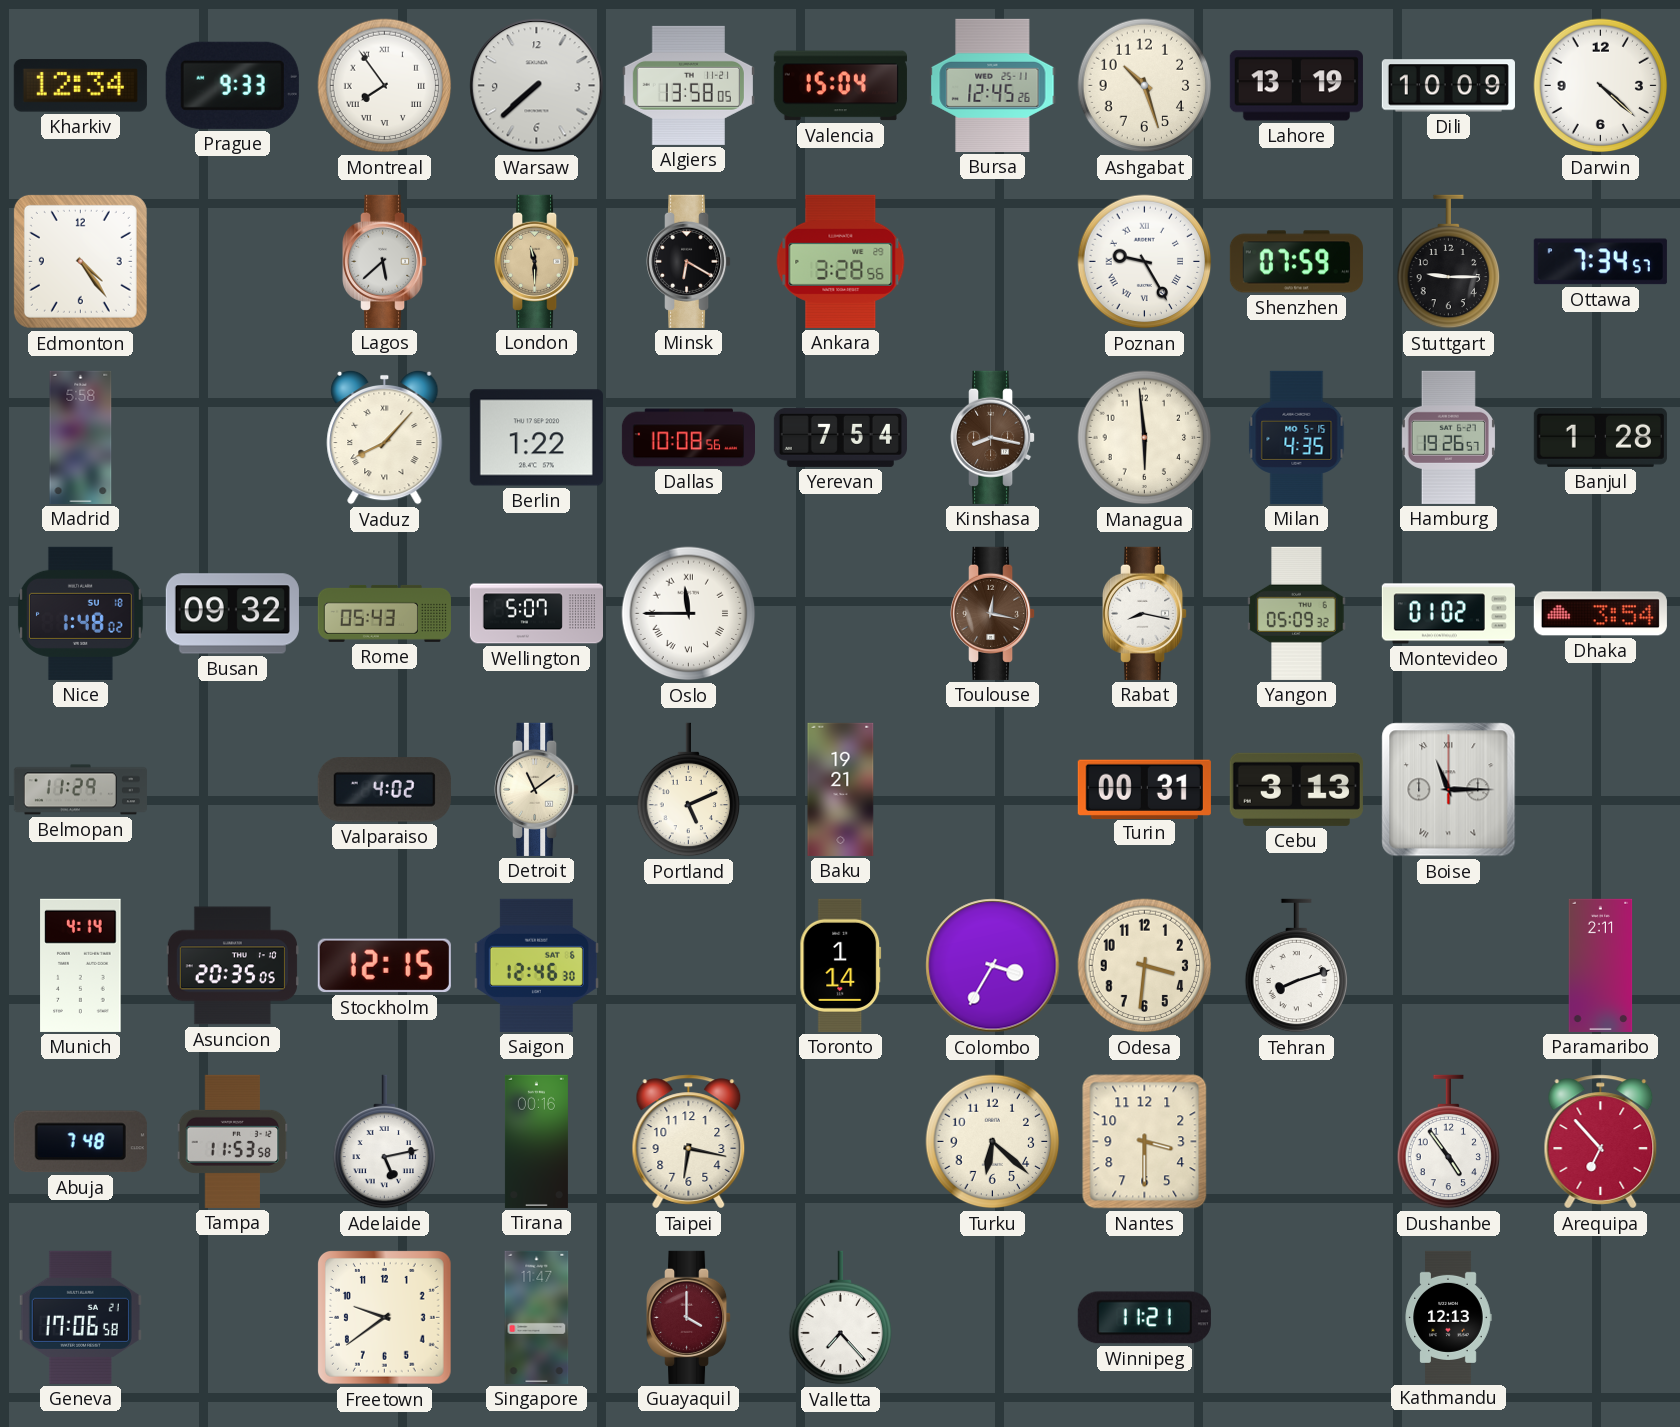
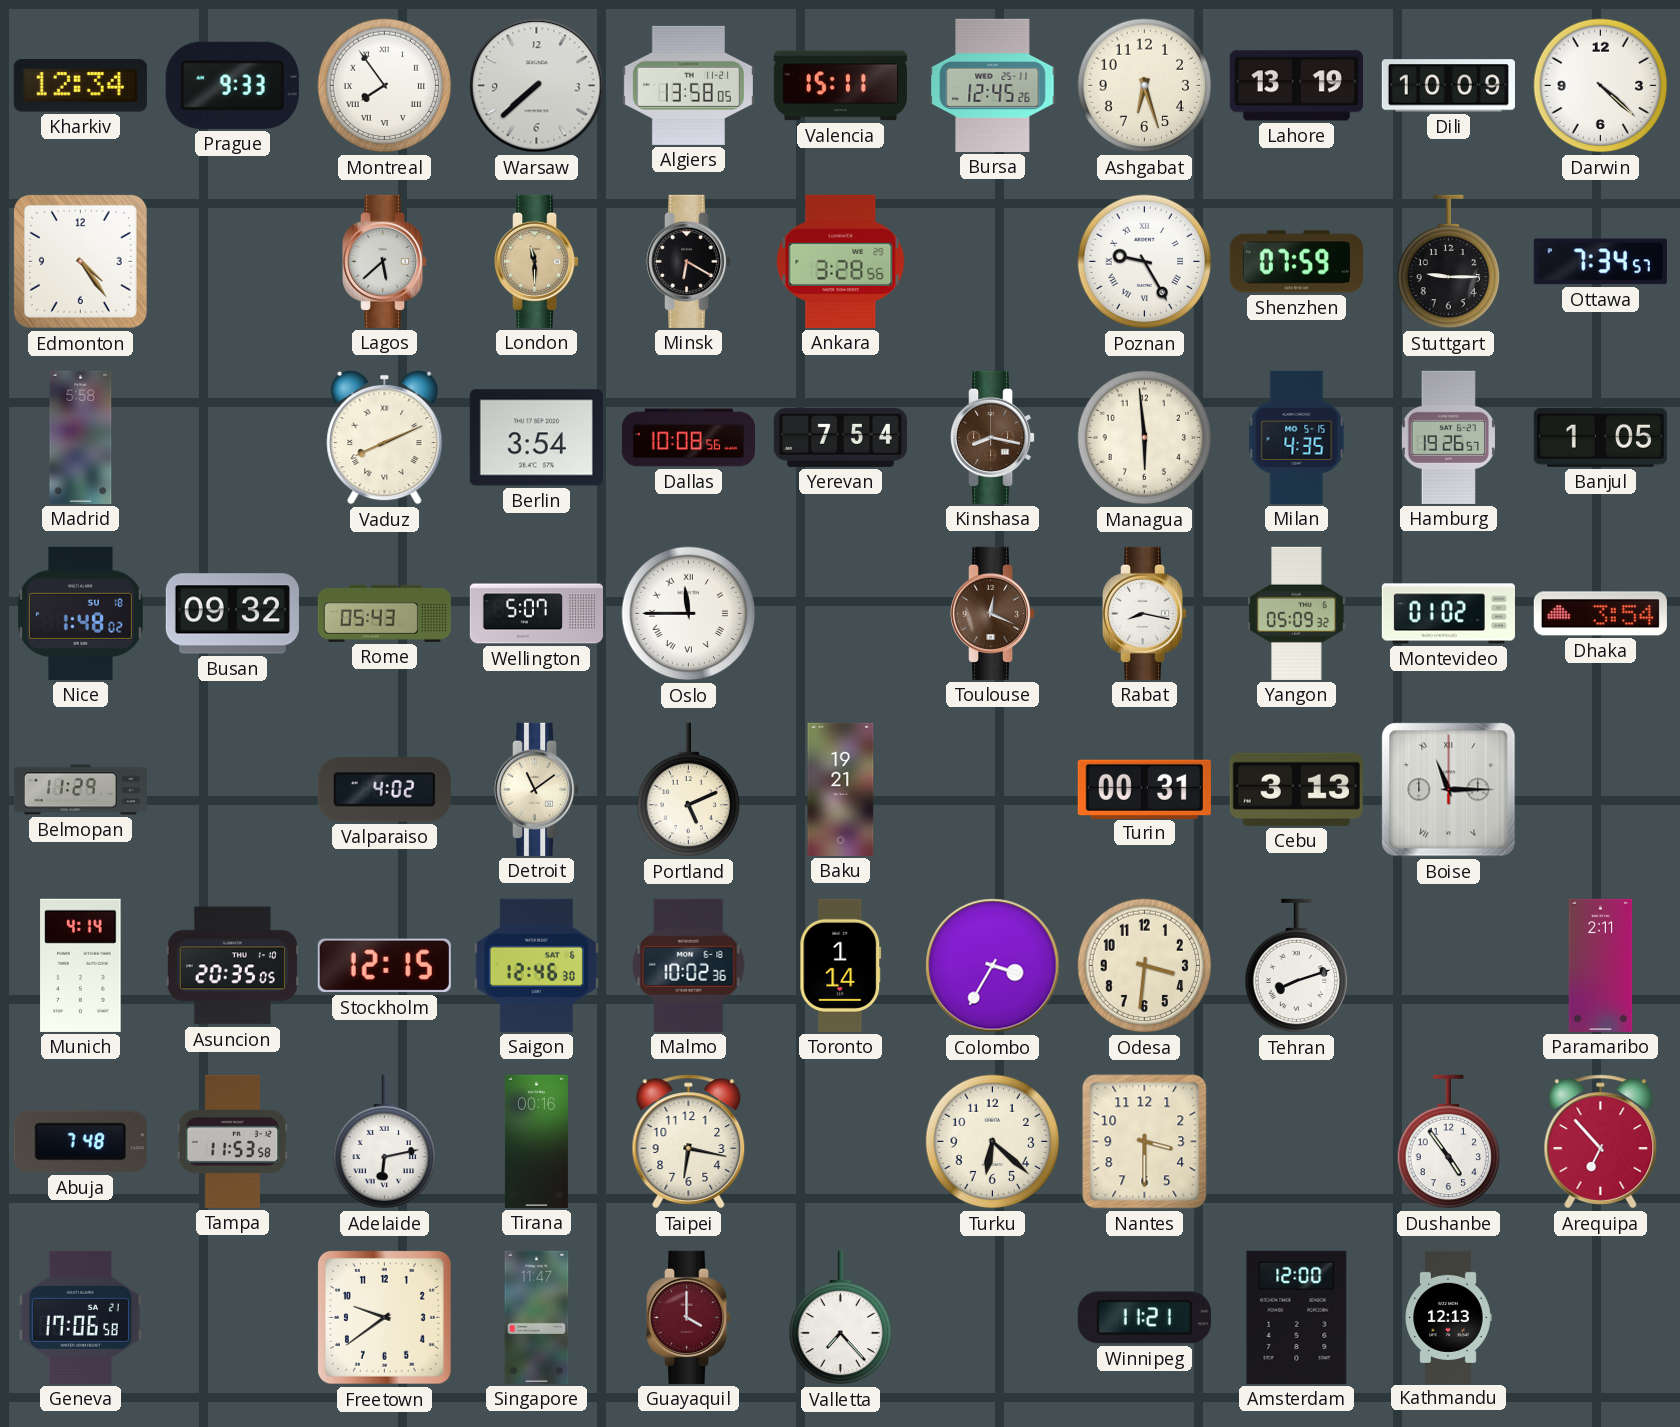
Valencia: 15:04 -> 15:11 (840, 86)
Ashgabat: 10:27 -> 6:27 (1145, 86)
Vaduz: 8:07 -> 8:11 (385, 437)
Berlin: 1:22 -> 3:54 (536, 438)
Banjul: 1:28 -> 1:05 (1600, 437)
Toulouse: 12:17 -> 12:19 (994, 613)
Malmo: none -> 10:02 (689, 965)
Adelaide: 5:13 -> 6:13 (385, 1142)
Amsterdam: none -> 12:00 (1297, 1317)
